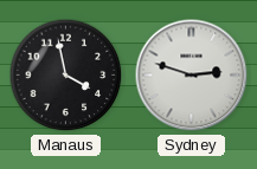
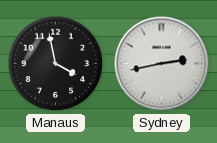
Sydney: 2:48 -> 2:43 (162, 64)
